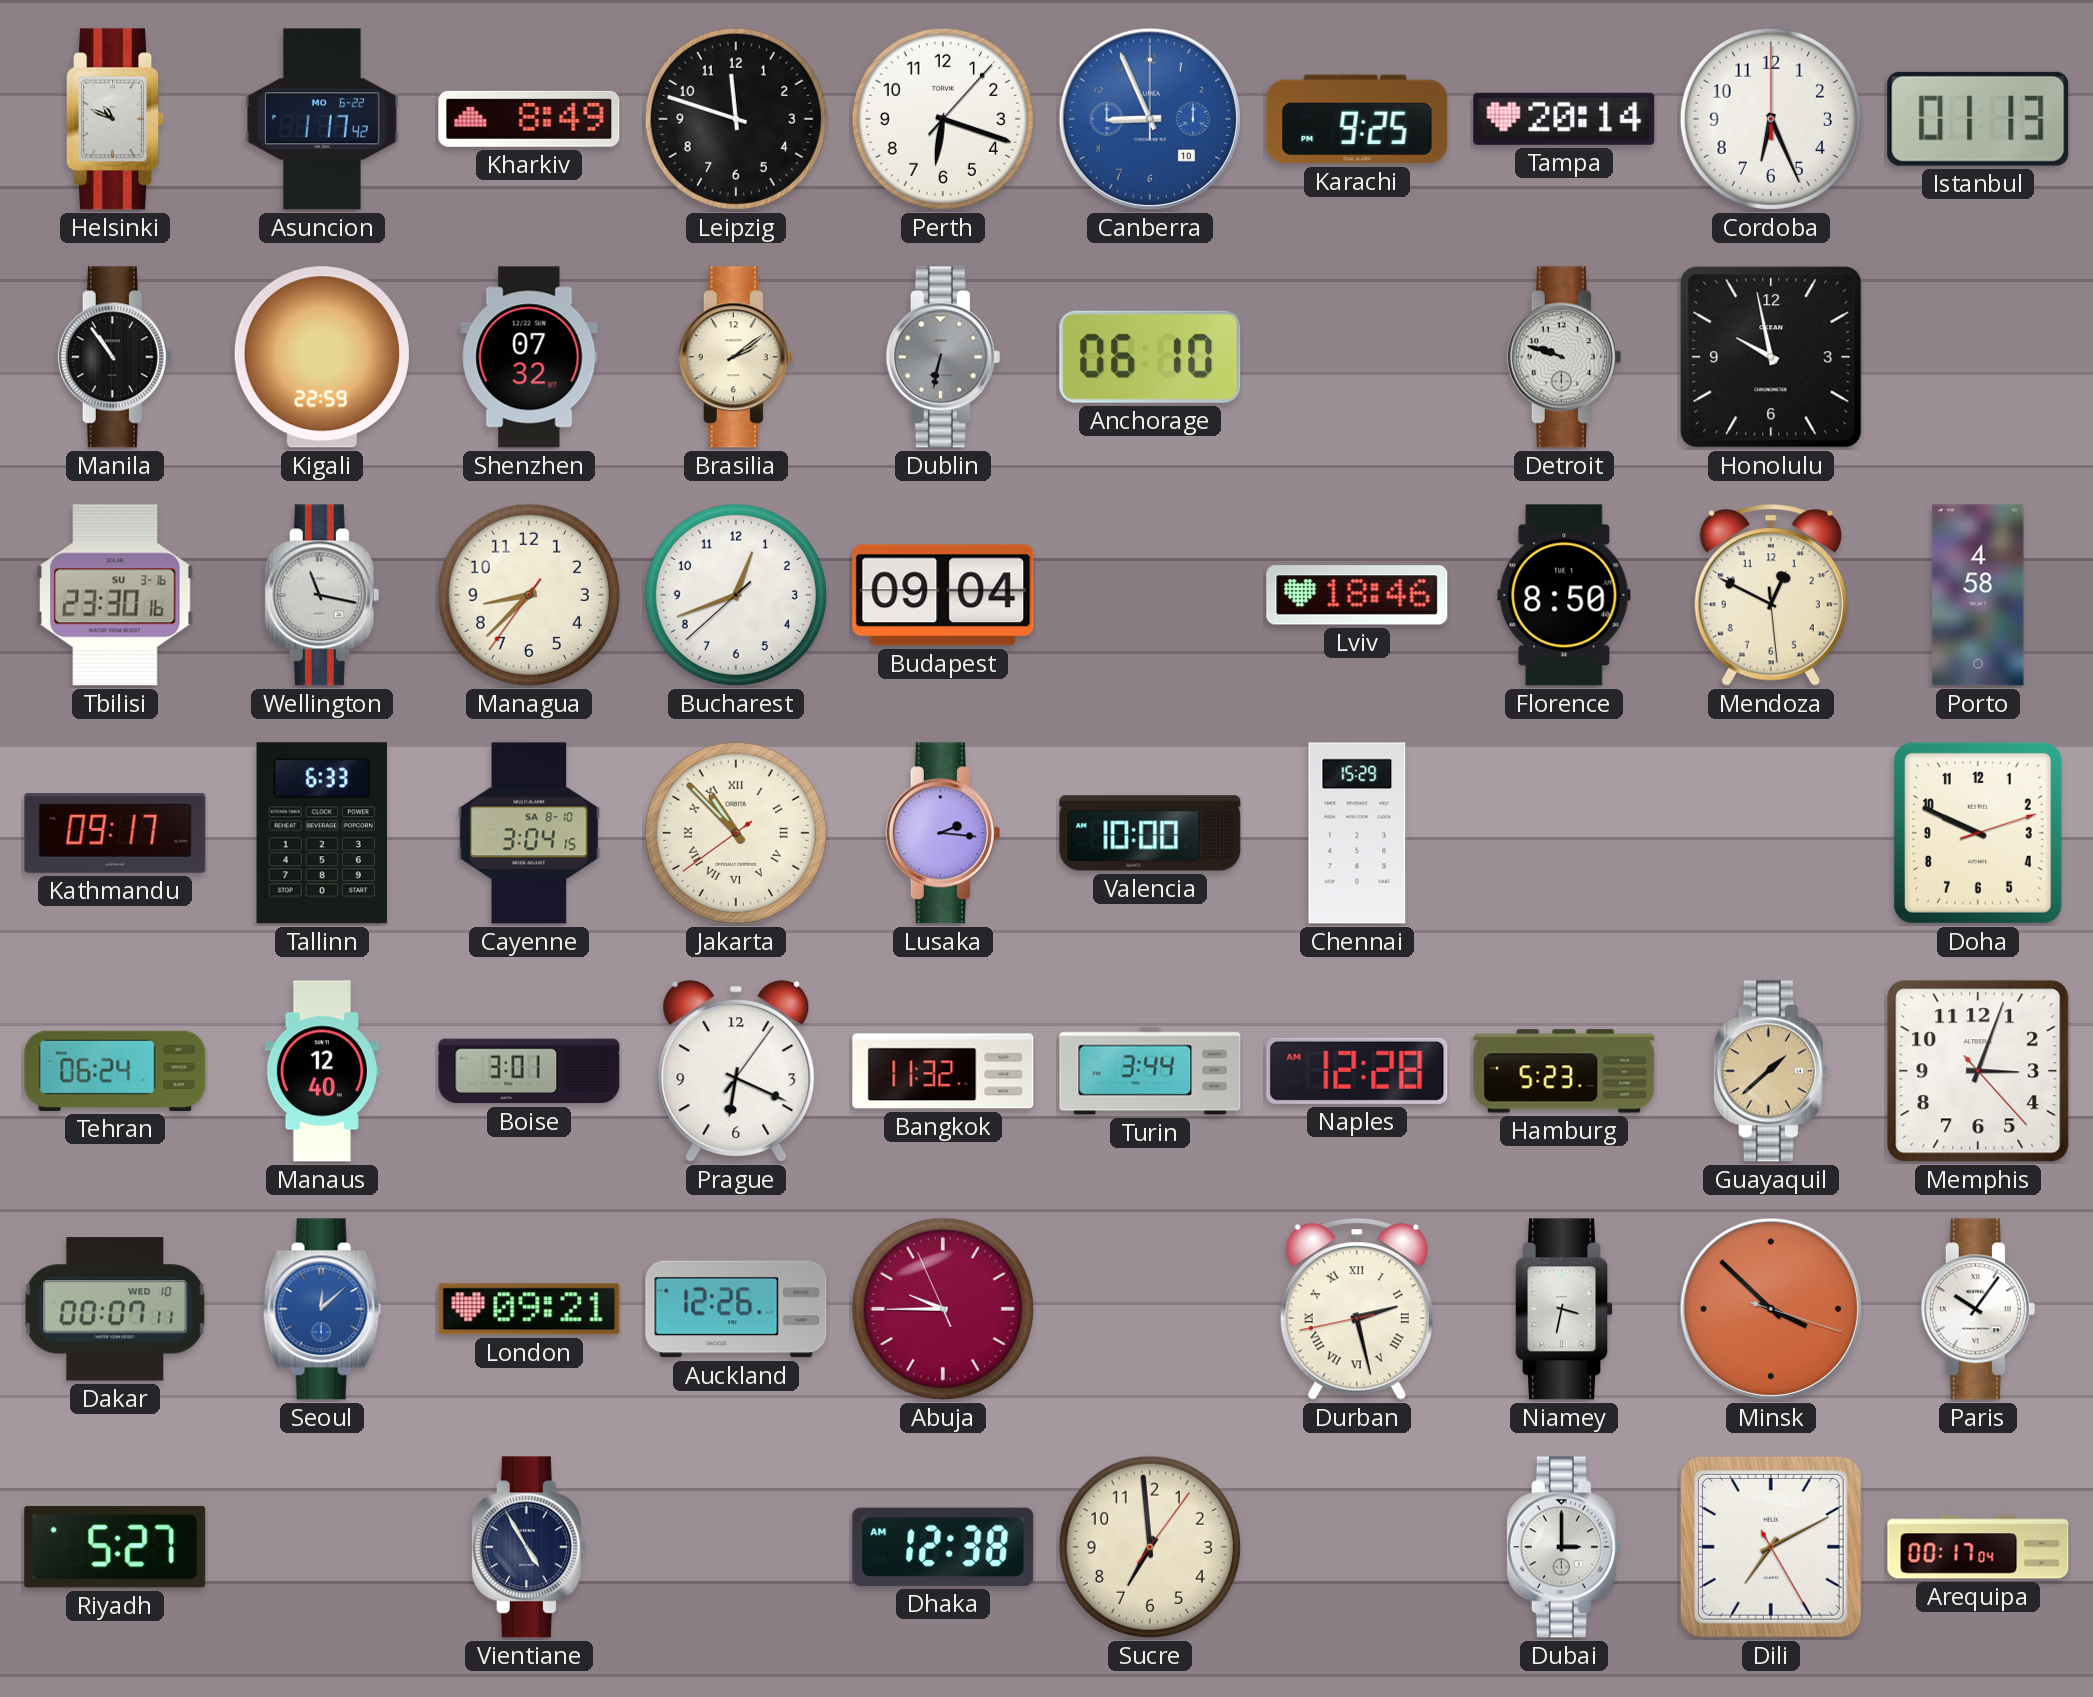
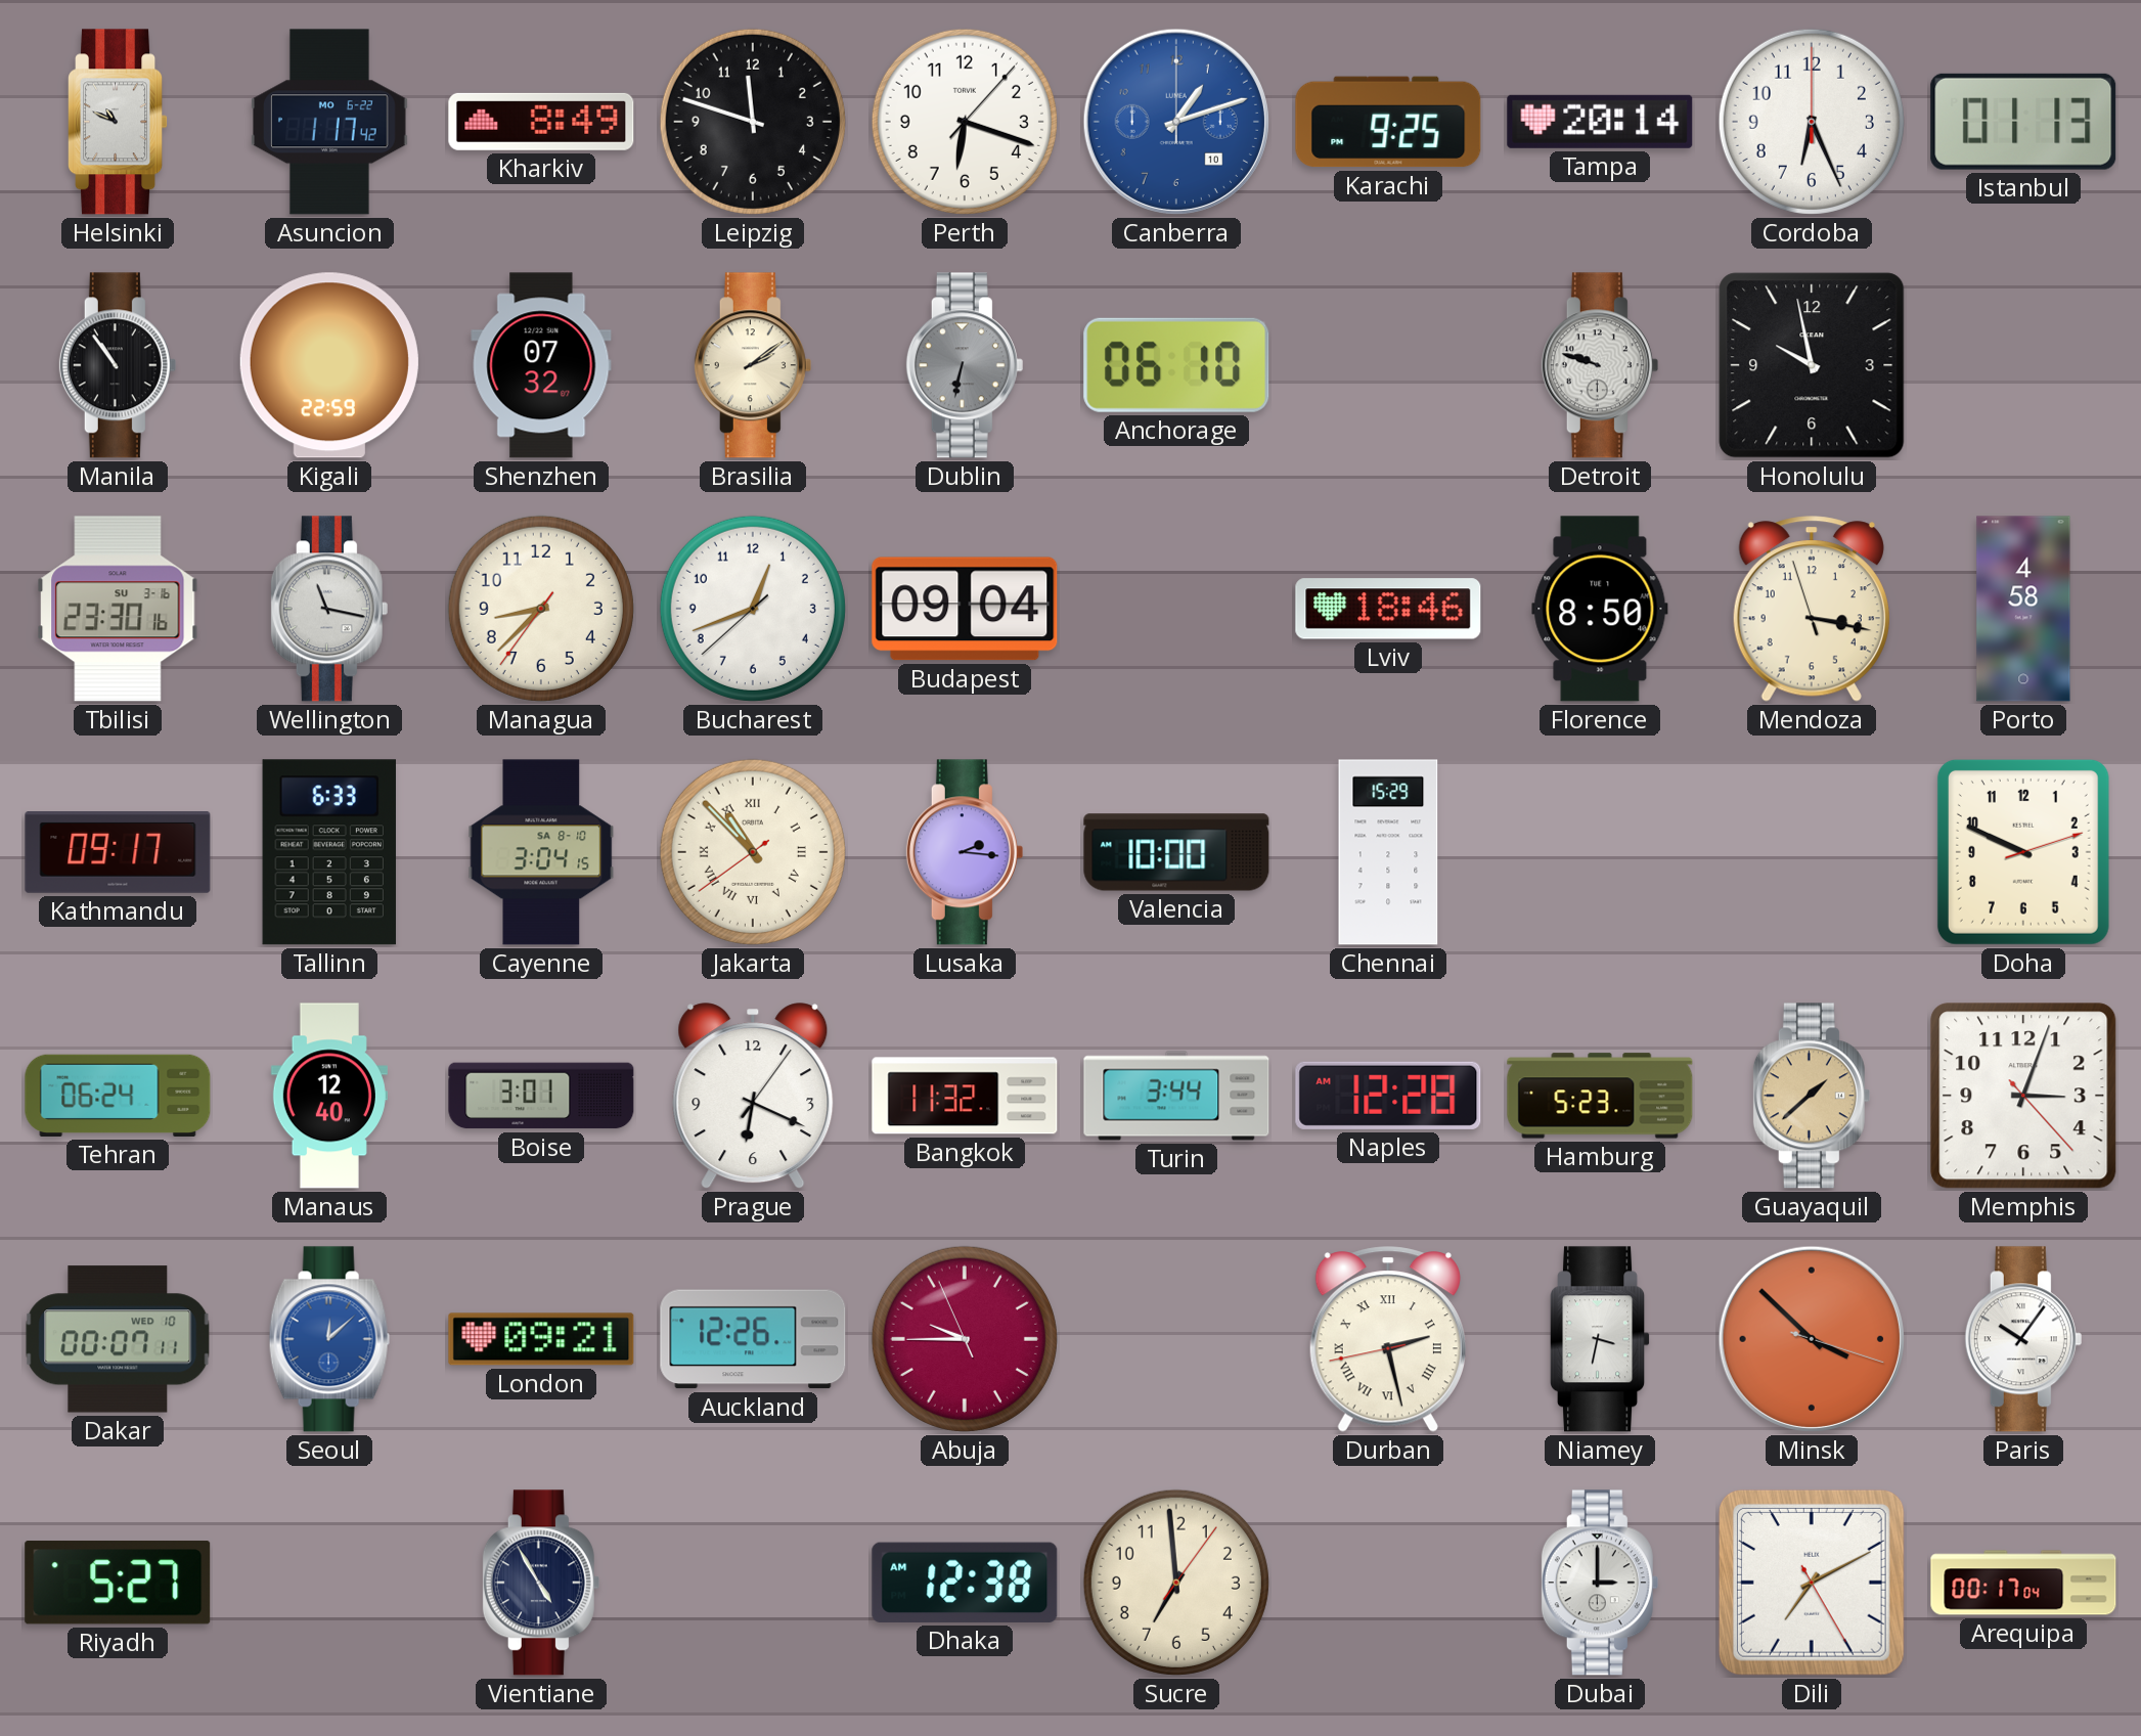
Canberra: 8:56 -> 1:12 (1176, 122)
Mendoza: 12:49 -> 3:16 (1812, 609)
